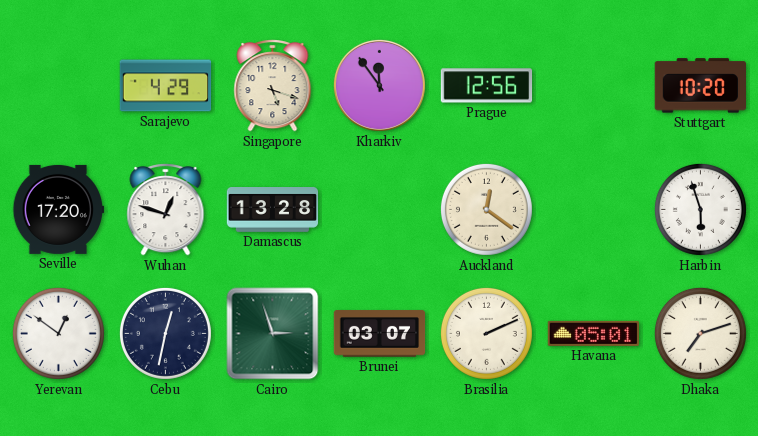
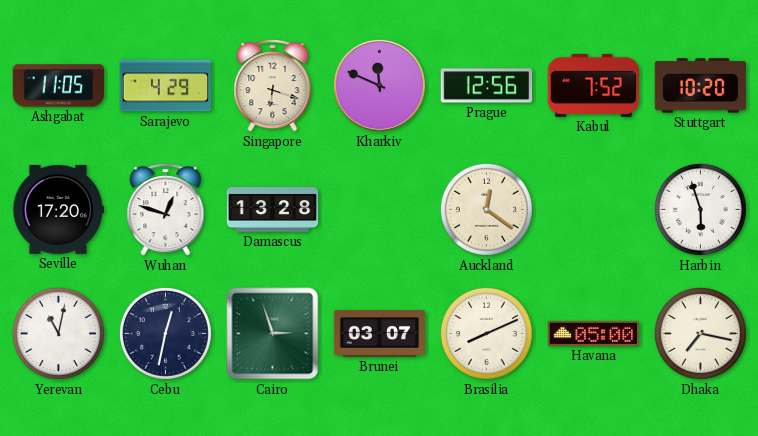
Ashgabat: none -> 11:05 (59, 86)
Singapore: 5:18 -> 6:18 (273, 86)
Kharkiv: 11:54 -> 11:49 (379, 85)
Kabul: none -> 7:52 (593, 85)
Yerevan: 12:51 -> 11:02 (58, 333)
Brasilia: 2:11 -> 8:11 (486, 333)
Havana: 05:01 -> 05:00 (594, 333)
Dhaka: 7:12 -> 7:17 (700, 333)
